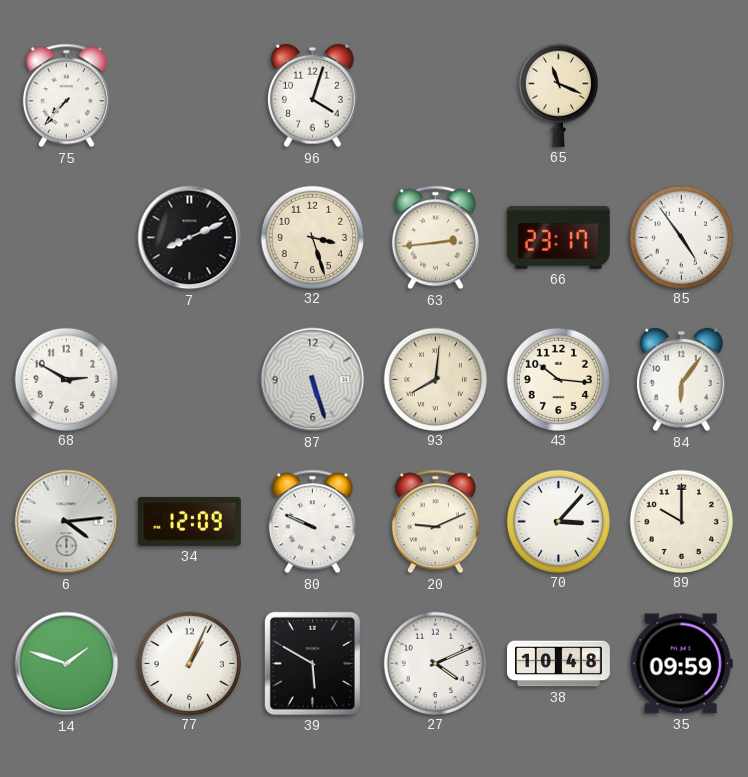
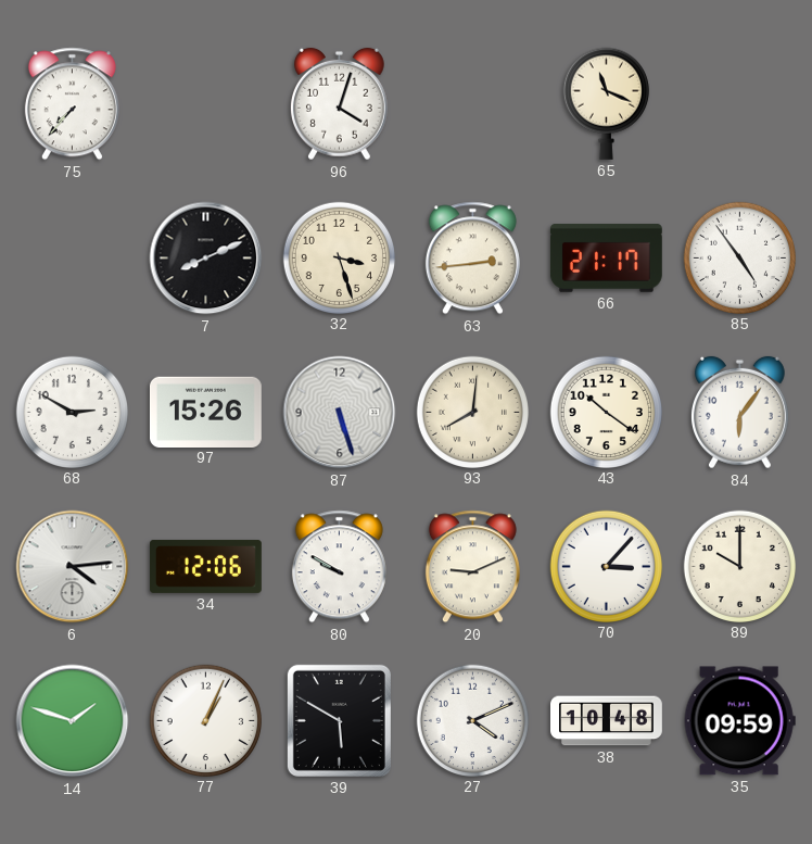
66: 23:17 -> 21:17 (606, 259)
97: none -> 15:26 (205, 412)
43: 10:16 -> 10:21 (606, 412)
34: 12:09 -> 12:06 (205, 566)
80: 9:49 -> 9:50 (339, 567)
